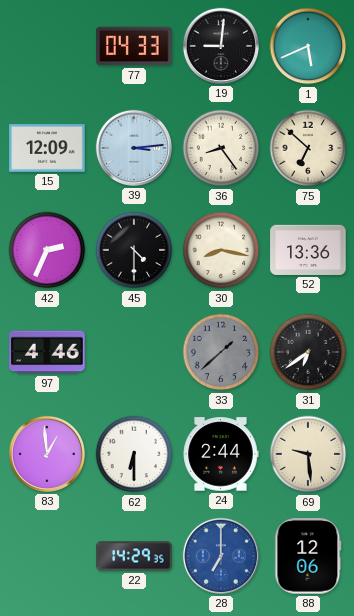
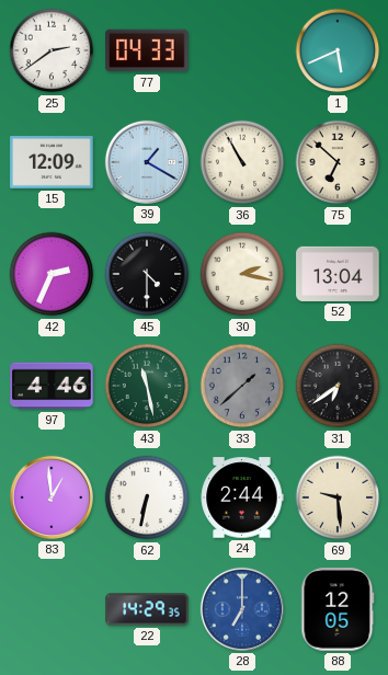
25: none -> 2:39 (52, 50)
19: 9:01 -> none (221, 46)
39: 3:14 -> 1:20 (147, 162)
36: 8:24 -> 10:55 (242, 162)
30: 8:17 -> 2:17 (242, 274)
52: 13:36 -> 13:04 (338, 274)
43: none -> 11:28 (147, 386)
62: 6:30 -> 6:32 (147, 497)
88: 12:06 -> 12:05 (338, 609)
